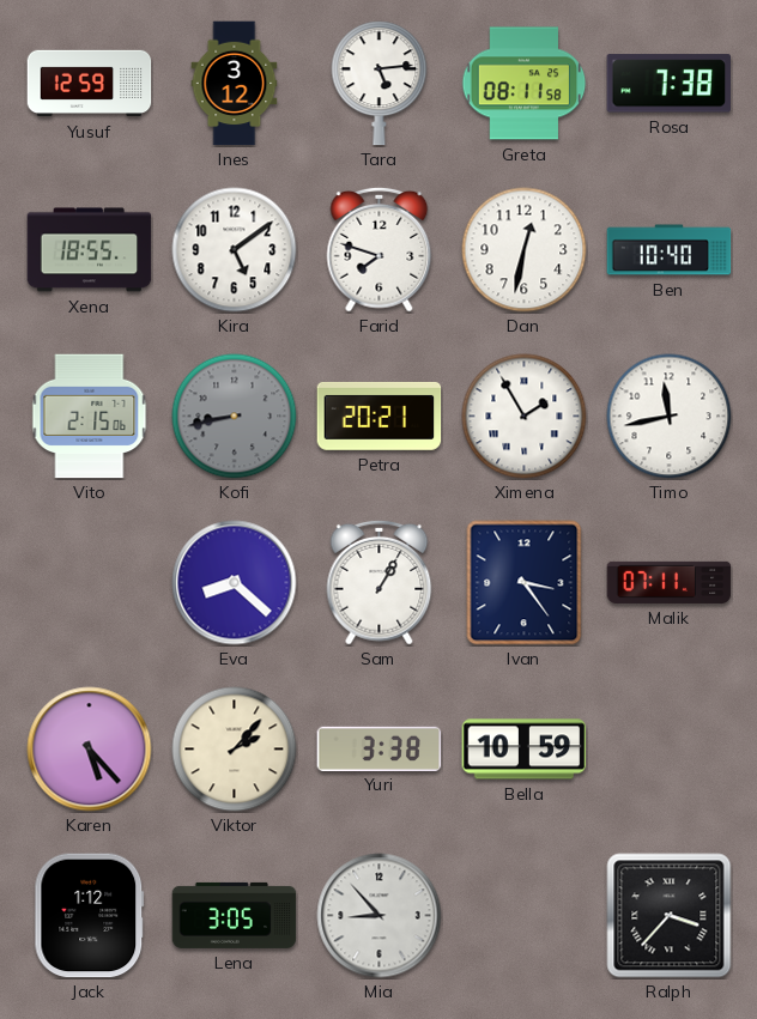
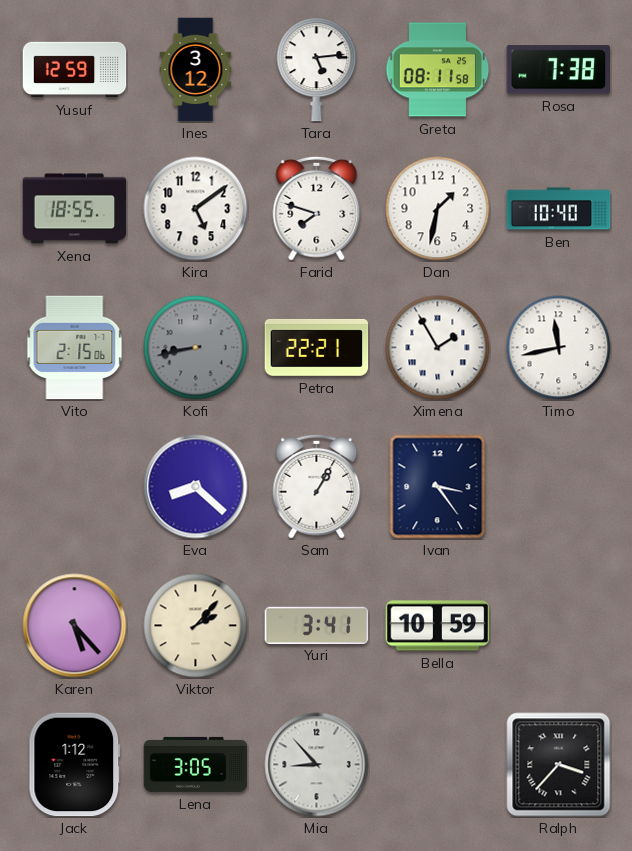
Dan: 12:32 -> 1:32 (438, 209)
Petra: 20:21 -> 22:21 (317, 347)
Malik: 07:11 -> none (670, 582)
Yuri: 3:38 -> 3:41 (317, 625)
